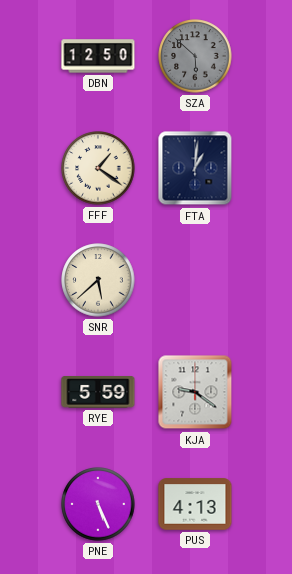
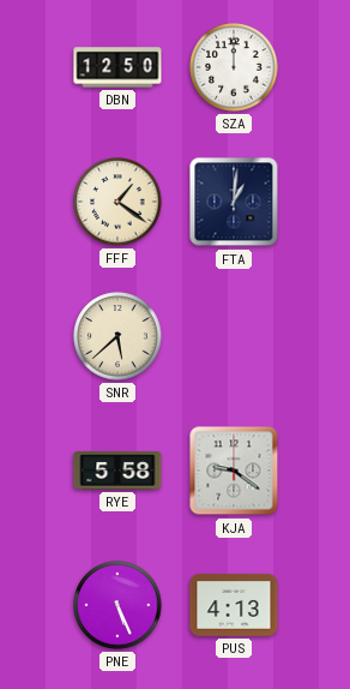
SZA: 5:52 -> 12:00 (234, 67)
SZA dial: grey -> white (234, 67)
RYE: 5:59 -> 5:58 (117, 472)
